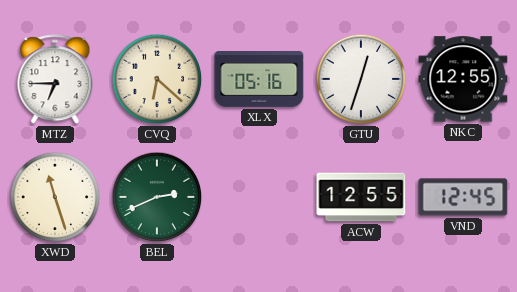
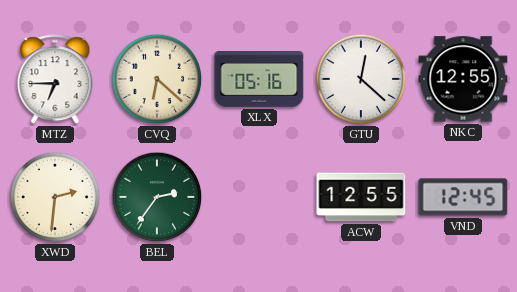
GTU: 12:33 -> 12:22 (361, 79)
XWD: 11:27 -> 2:31 (55, 197)
BEL: 2:41 -> 2:36 (157, 197)
